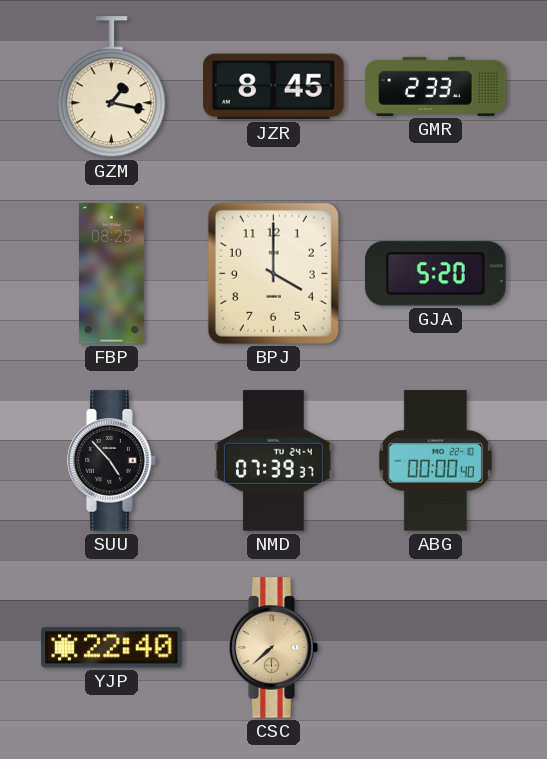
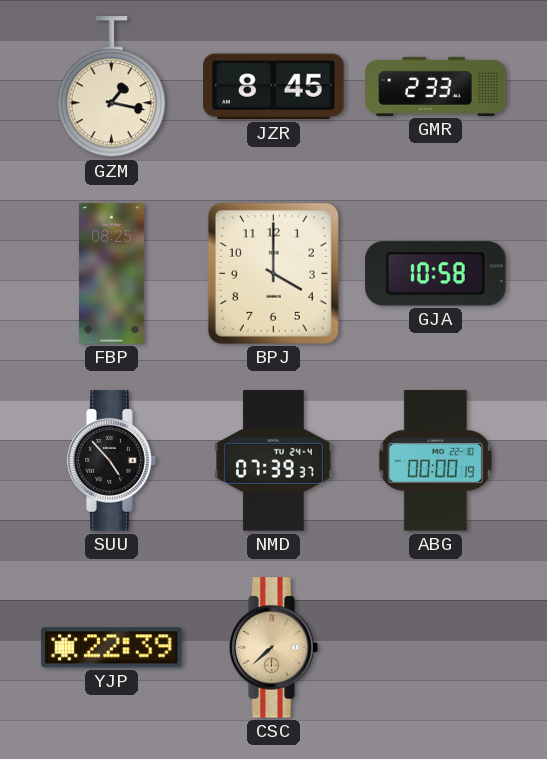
GJA: 5:20 -> 10:58 (436, 274)
ABG: 00:00:40 -> 00:00:19 (435, 461)
YJP: 22:40 -> 22:39 (112, 648)
